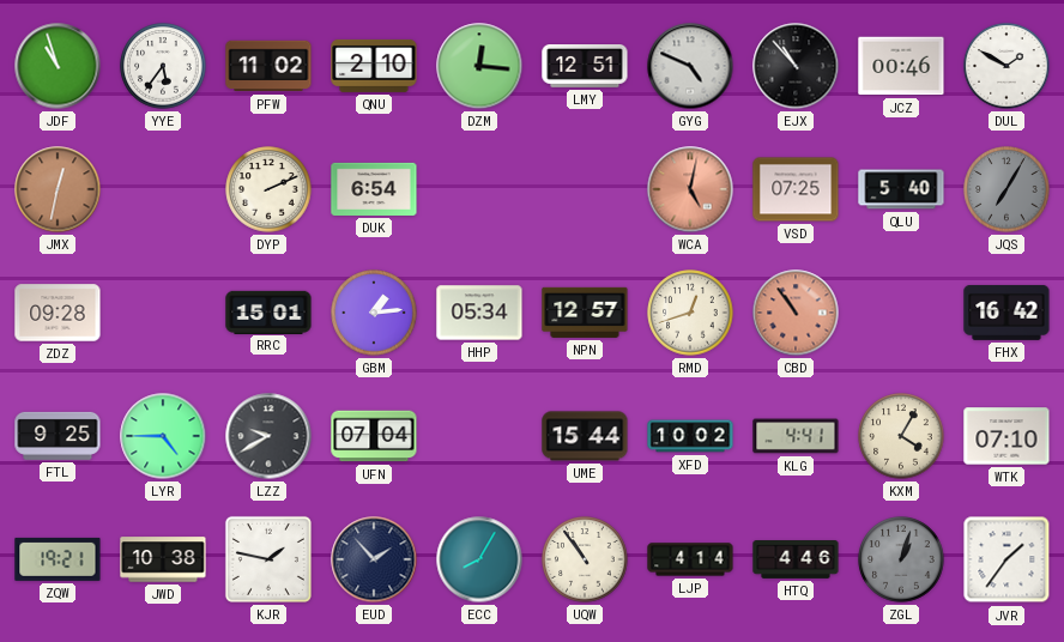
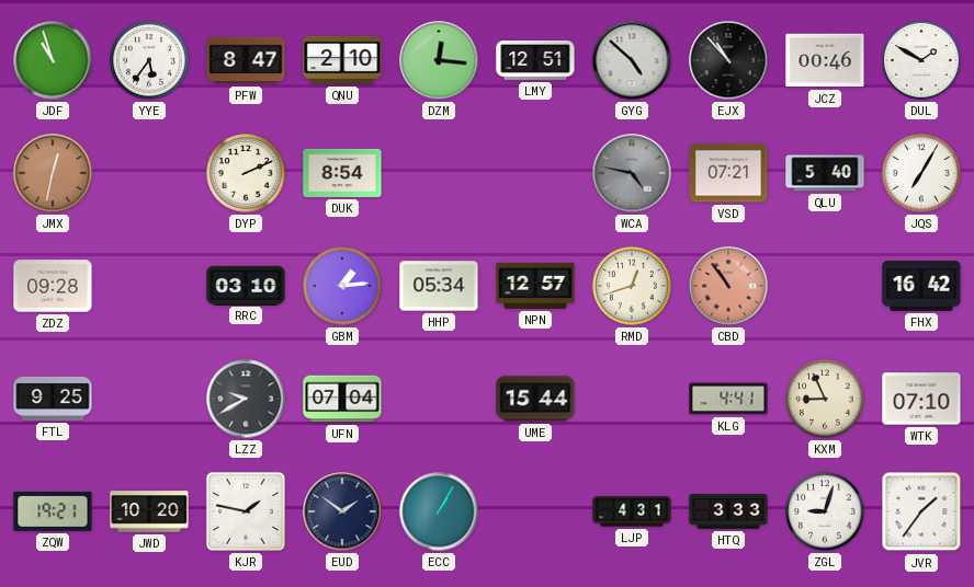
PFW: 11:02 -> 8:47 (246, 60)
GYG: 4:49 -> 4:52 (632, 60)
DUK: 6:54 -> 8:54 (342, 173)
WCA: 5:02 -> 4:47 (632, 173)
WCA dial: salmon -> grey (632, 173)
VSD: 07:25 -> 07:21 (728, 173)
JQS dial: grey -> white (921, 173)
RRC: 15:01 -> 03:10 (246, 285)
LYR: 4:45 -> none (163, 436)
XFD: 10:02 -> none (690, 436)
KXM: 4:05 -> 8:56 (825, 399)
JWD: 10:38 -> 10:20 (149, 511)
EUD: 1:53 -> 1:51 (342, 511)
ECC: 8:05 -> 1:05 (439, 511)
UQW: 10:54 -> none (585, 559)
LJP: 4:14 -> 4:31 (632, 511)
HTQ: 4:46 -> 3:33 (728, 513)
ZGL: 1:03 -> 9:03 (825, 511)
ZGL dial: grey -> white (825, 511)
